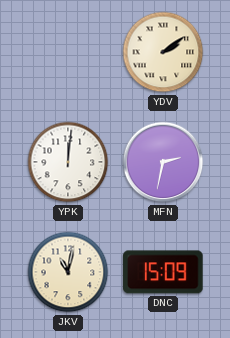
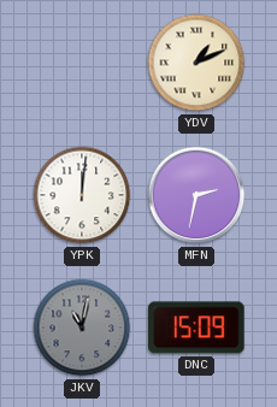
YDV: 2:09 -> 1:11 (196, 63)
JKV dial: cream -> grey (82, 328)
